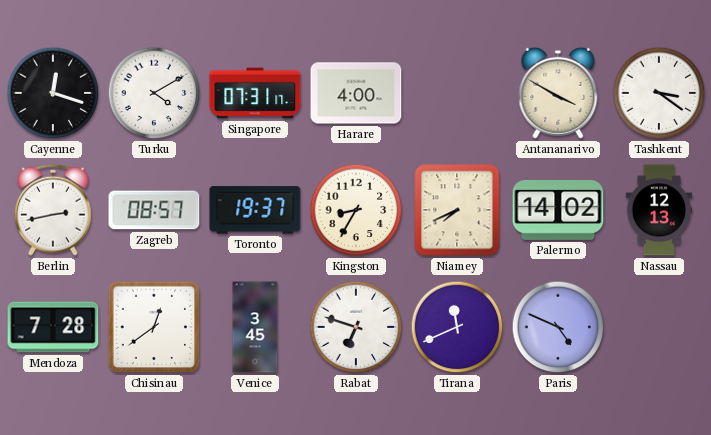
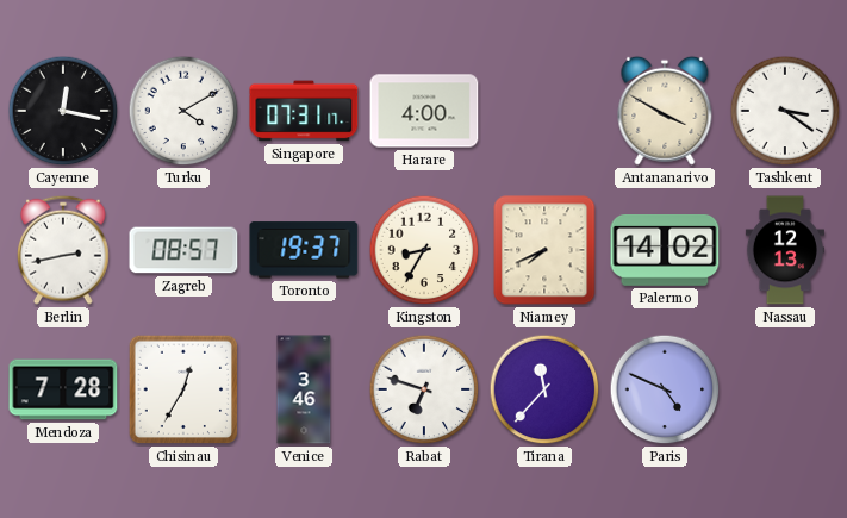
Cayenne: 12:18 -> 12:17 (63, 111)
Chisinau: 12:39 -> 12:35 (183, 389)
Venice: 3:45 -> 3:46 (304, 389)
Tirana: 11:41 -> 11:37 (544, 389)
